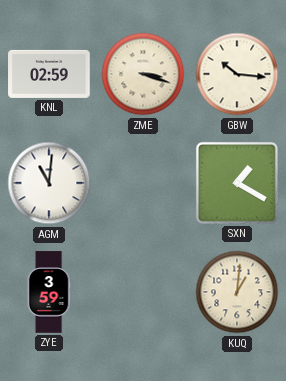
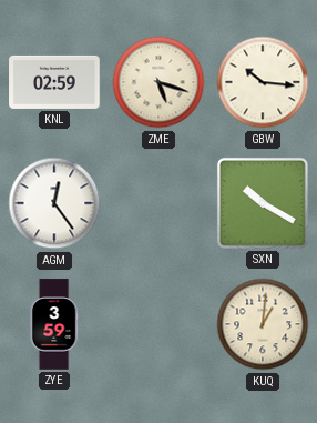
ZME: 3:18 -> 5:18 (158, 82)
AGM: 11:01 -> 12:24 (54, 203)
SXN: 1:20 -> 10:20 (263, 203)
